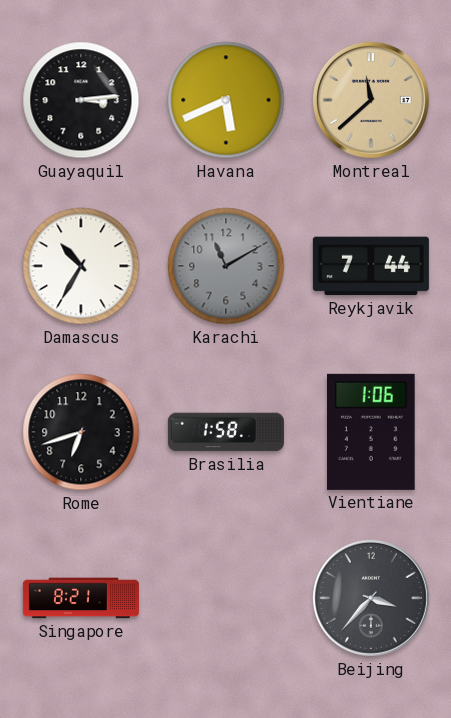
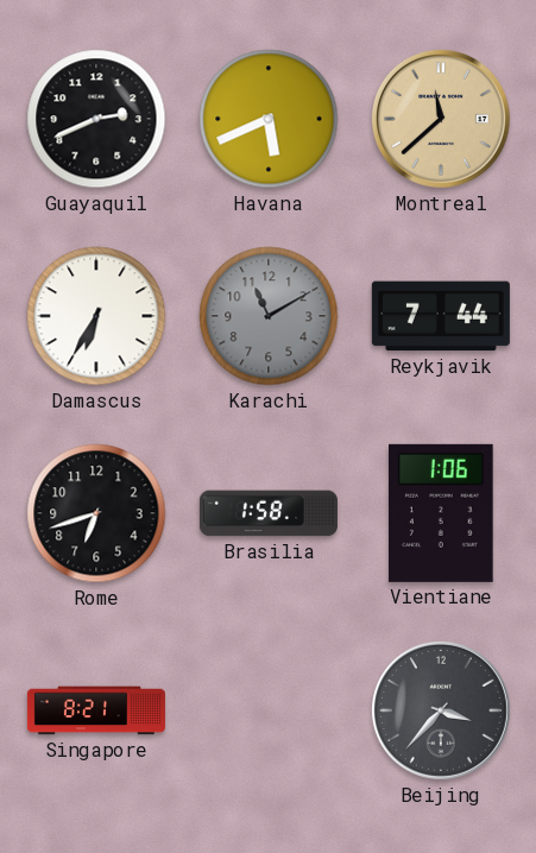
Guayaquil: 3:14 -> 2:41 (96, 119)
Damascus: 10:35 -> 6:35 (96, 316)
